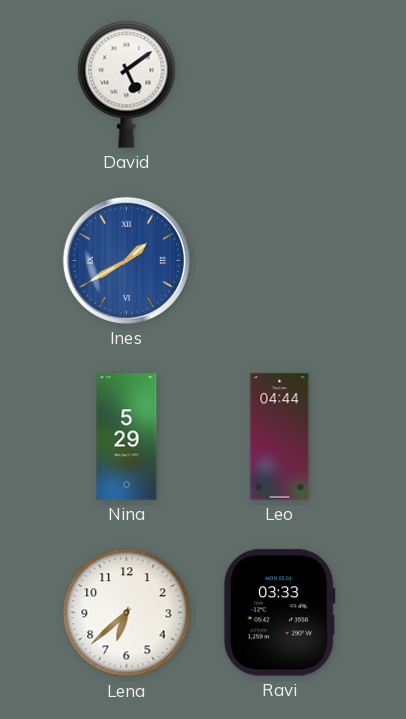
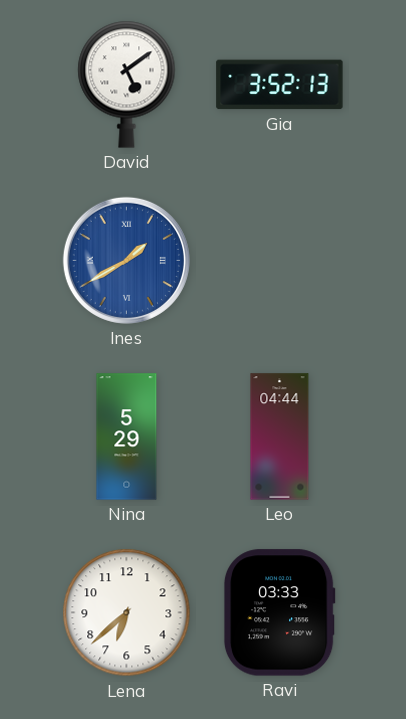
Gia: none -> 3:52 (280, 85)
